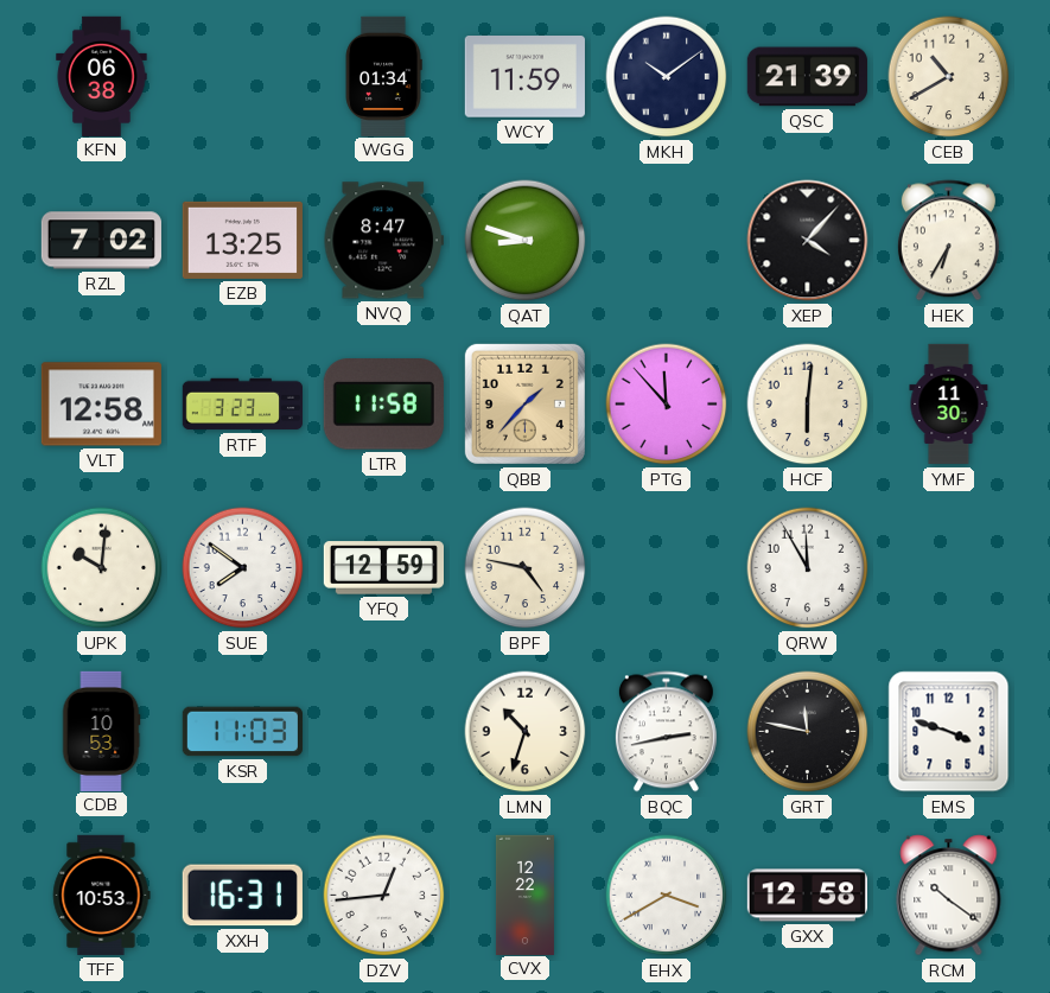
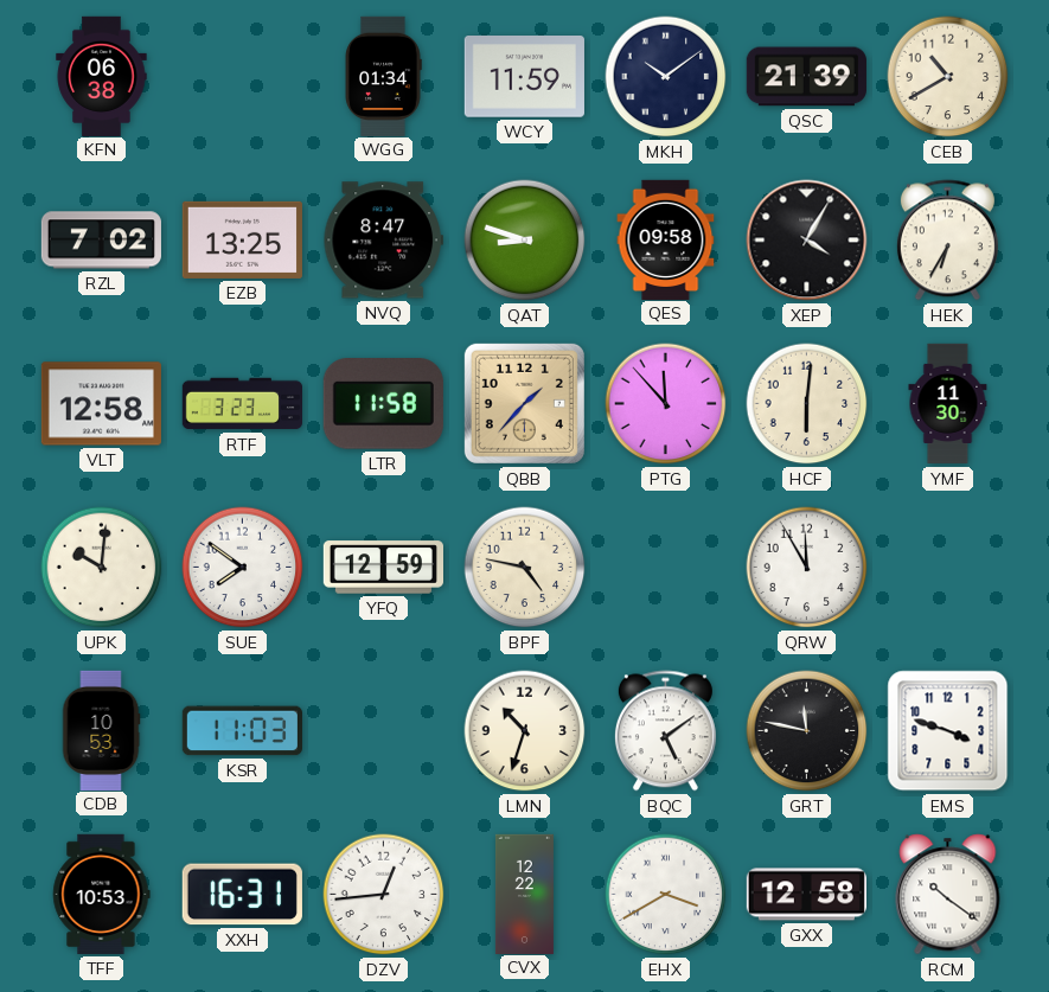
QES: none -> 09:58 (666, 239)
XEP: 4:07 -> 4:05 (807, 241)
BQC: 2:43 -> 5:09 (665, 731)
